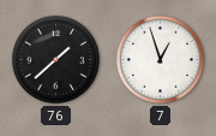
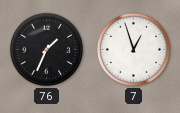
76: 1:38 -> 1:34 (46, 49)
